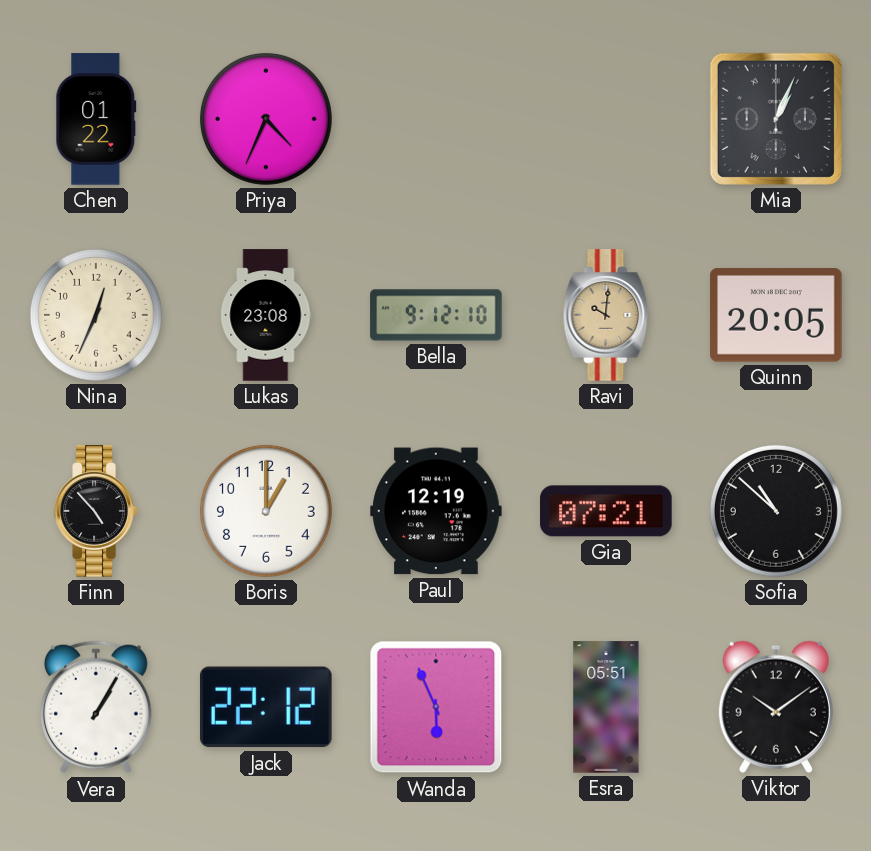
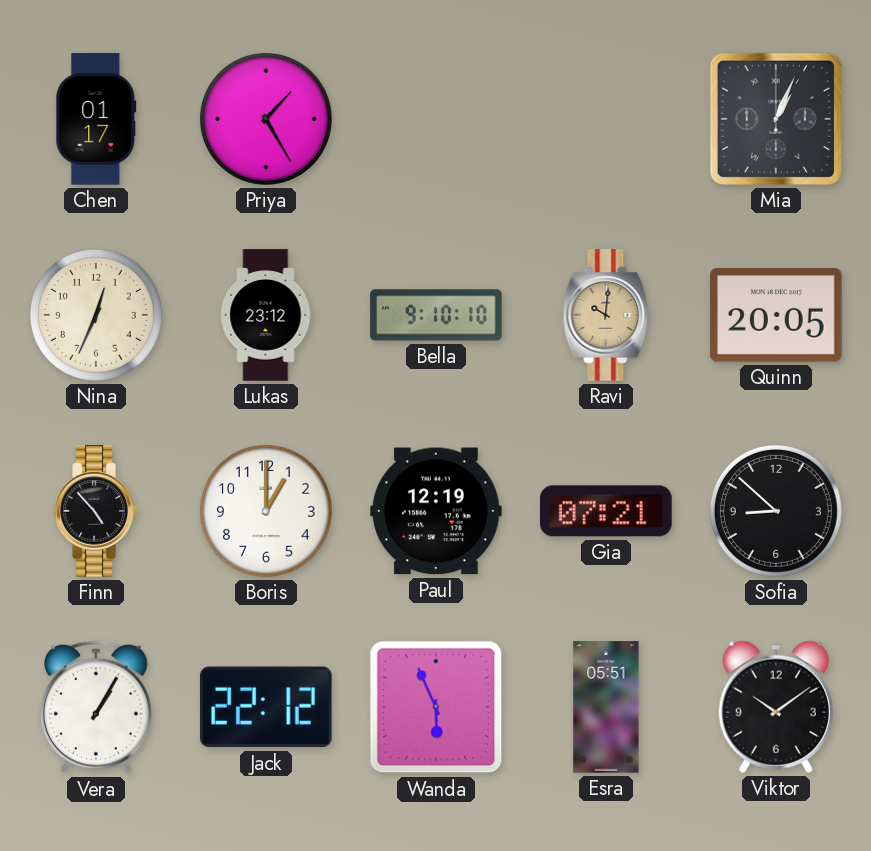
Chen: 01:22 -> 01:17 (96, 119)
Priya: 4:34 -> 1:25 (266, 119)
Lukas: 23:08 -> 23:12 (266, 315)
Bella: 9:12 -> 9:10 (436, 315)
Sofia: 10:52 -> 8:52 (776, 511)
